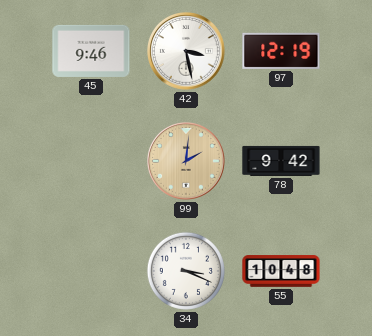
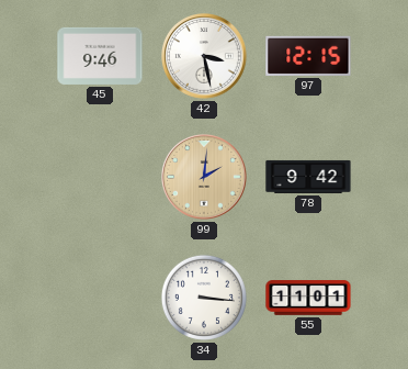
97: 12:19 -> 12:15 (308, 56)
34: 3:19 -> 3:16 (204, 298)
55: 10:48 -> 11:01 (308, 298)
